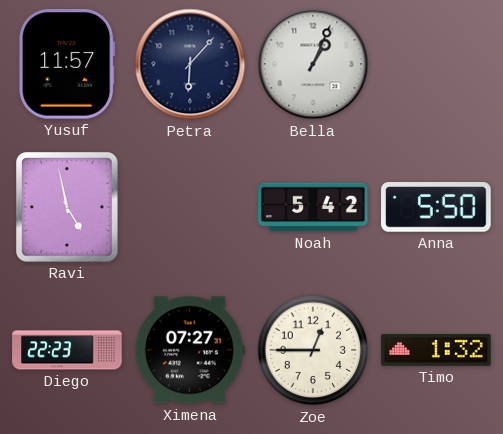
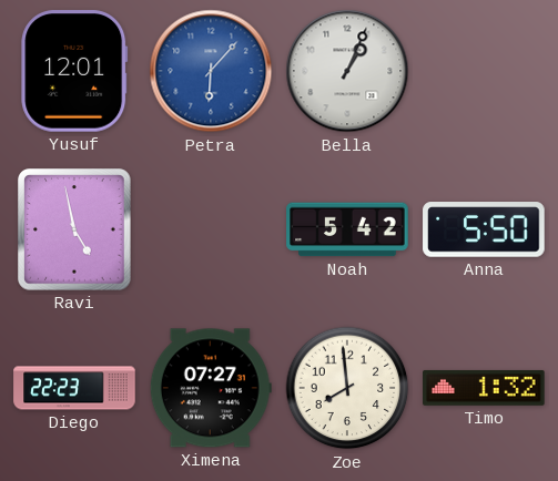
Yusuf: 11:57 -> 12:01 (74, 71)
Petra dial: navy -> blue (211, 71)
Zoe: 12:45 -> 7:59 (347, 388)
